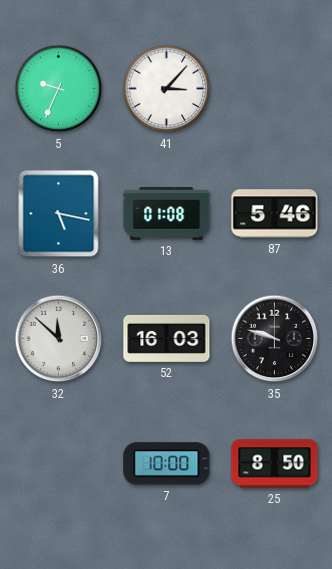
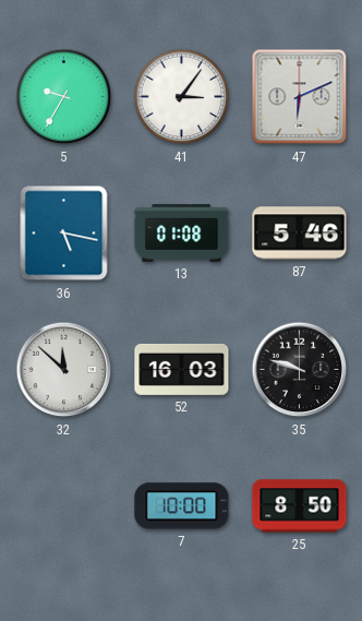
5: 9:34 -> 9:35 (64, 97)
41: 3:07 -> 3:06 (182, 97)
47: none -> 6:11 (300, 97)
